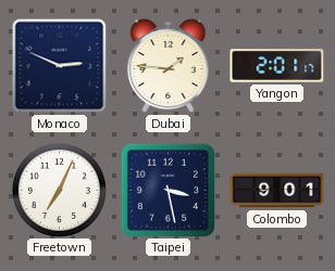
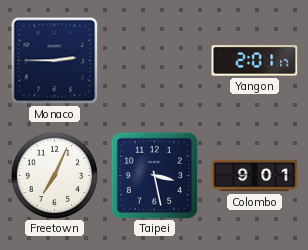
Monaco: 2:49 -> 2:45 (55, 61)
Dubai: 1:46 -> none (169, 66)
